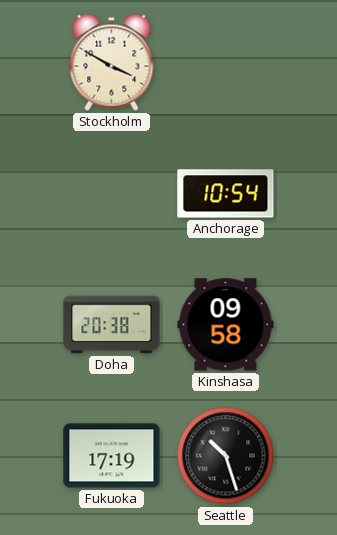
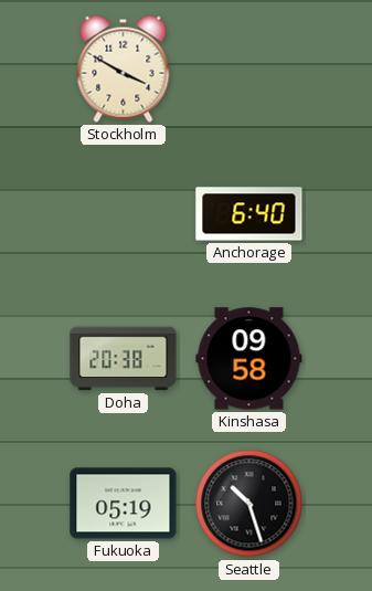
Anchorage: 10:54 -> 6:40 (249, 214)
Fukuoka: 17:19 -> 05:19 (124, 504)
